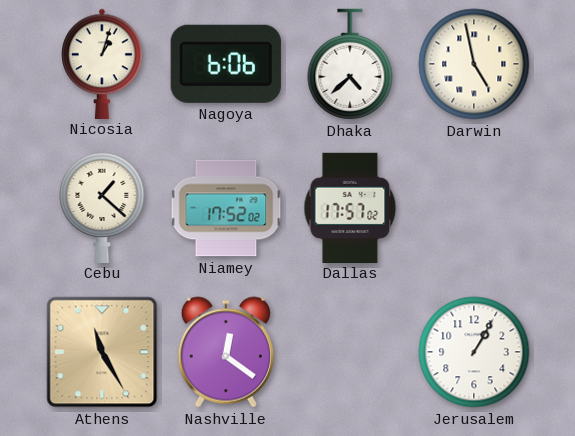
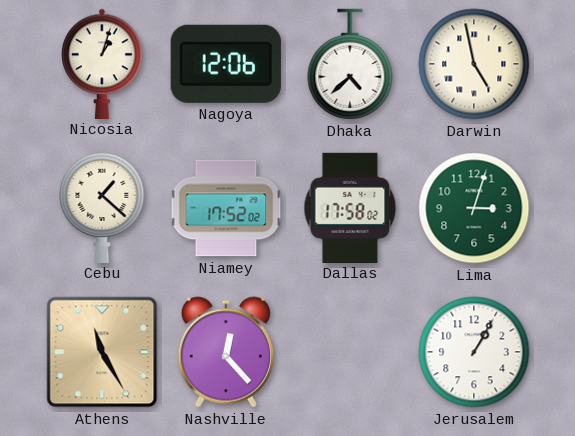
Nagoya: 6:06 -> 12:06 (226, 64)
Dallas: 17:57 -> 17:58 (350, 207)
Lima: none -> 3:03 (474, 208)
Nashville: 12:21 -> 12:23 (226, 352)
